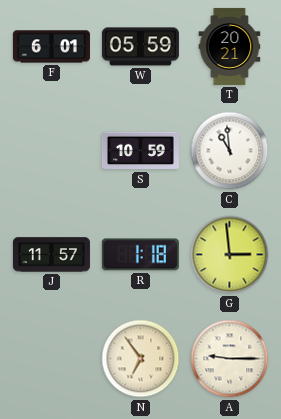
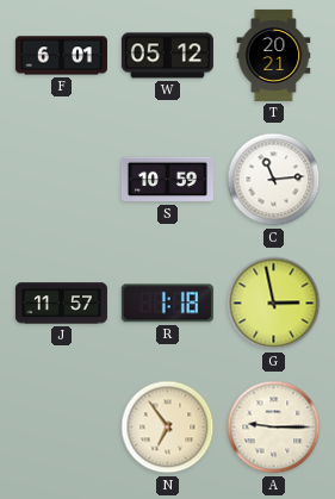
W: 05:59 -> 05:12 (167, 56)
C: 10:59 -> 11:14 (274, 180)
G: 2:59 -> 2:58 (274, 304)
